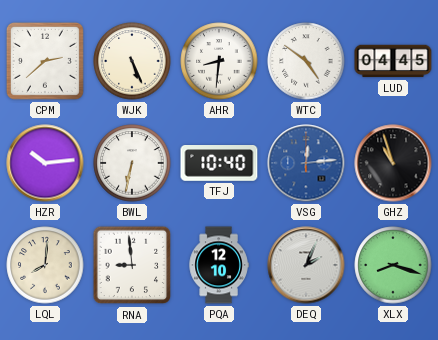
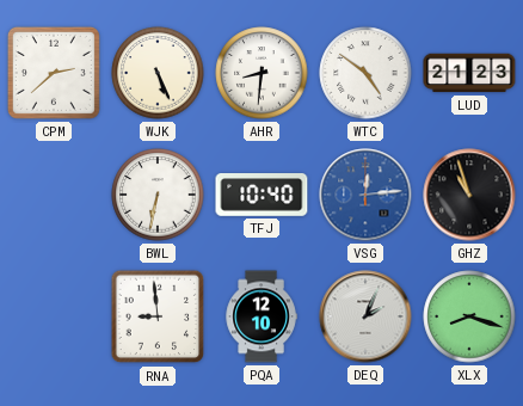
LUD: 04:45 -> 21:23 (469, 73)
HZR: 10:14 -> none (45, 163)
LQL: 8:01 -> none (45, 265)
